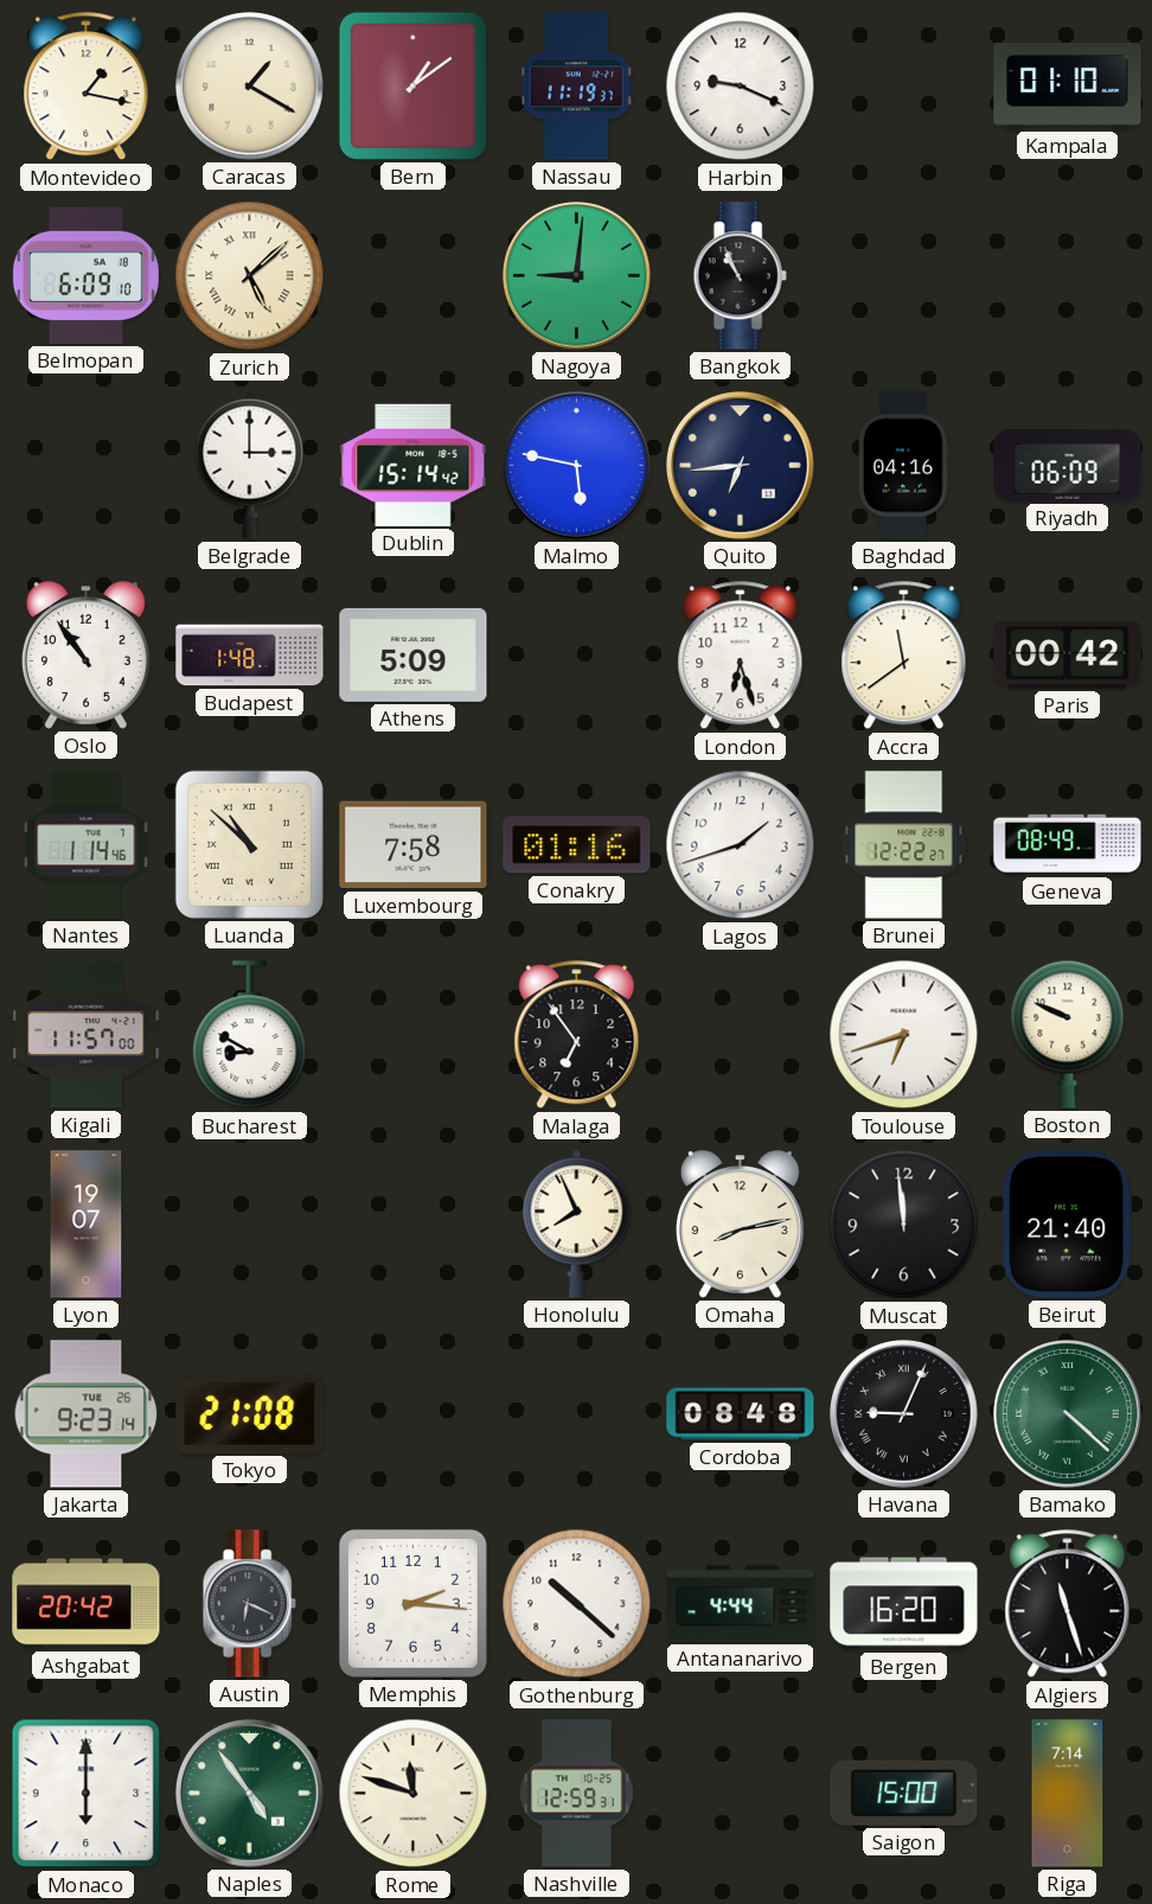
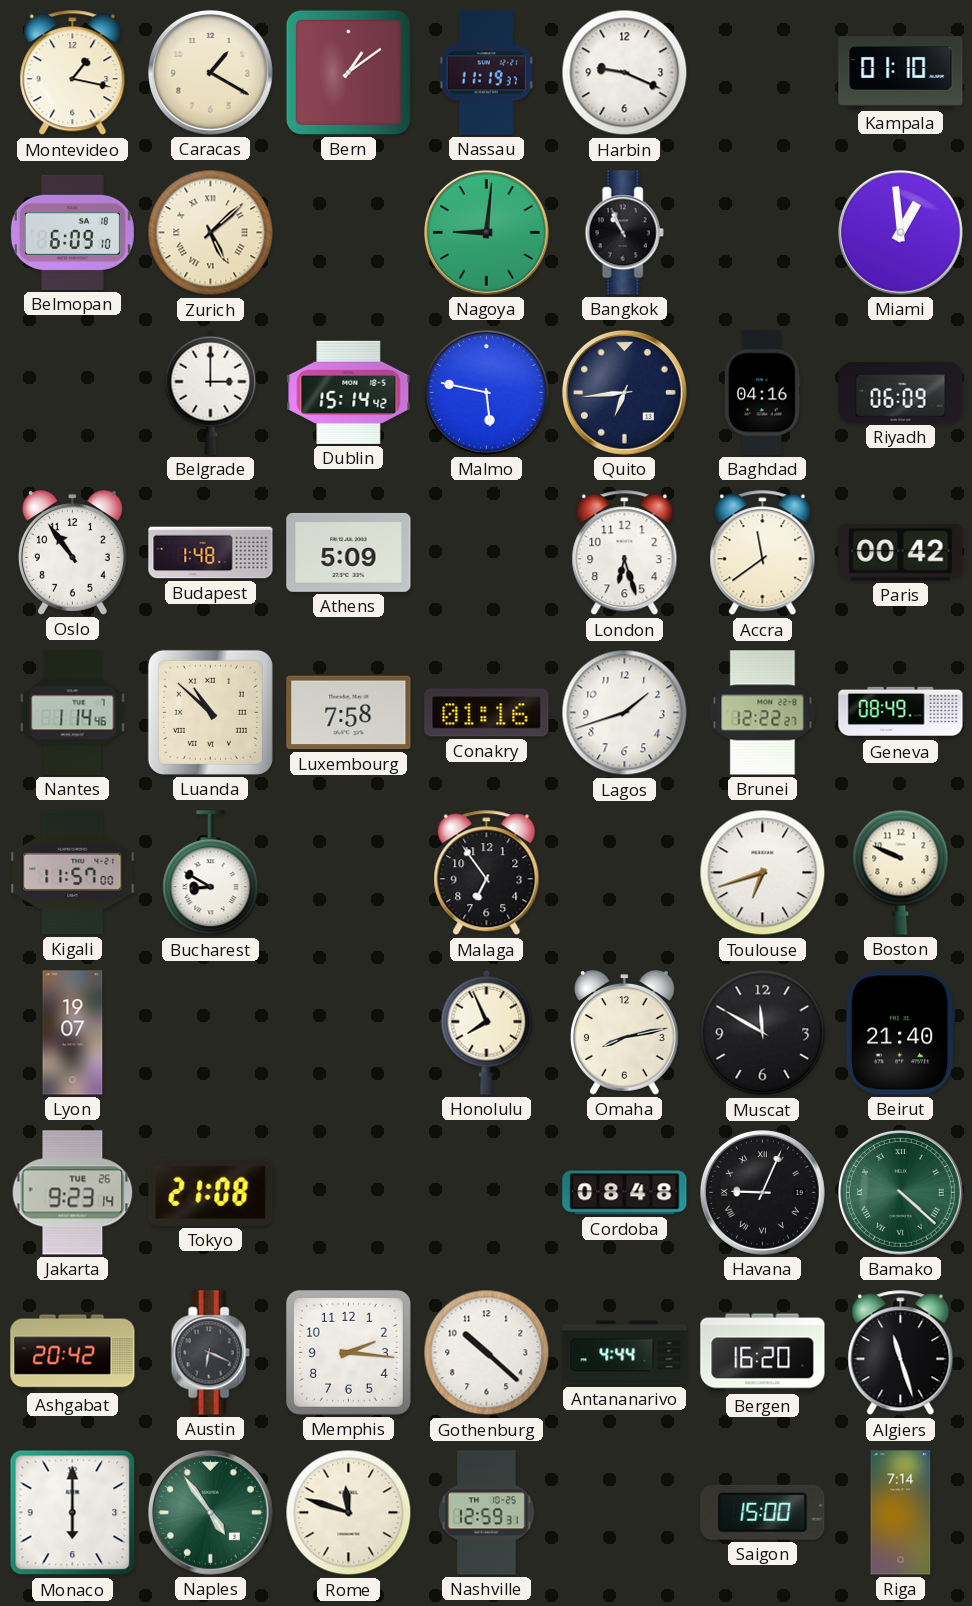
Miami: none -> 12:59 (901, 233)
Muscat: 11:59 -> 11:50 (763, 1033)
